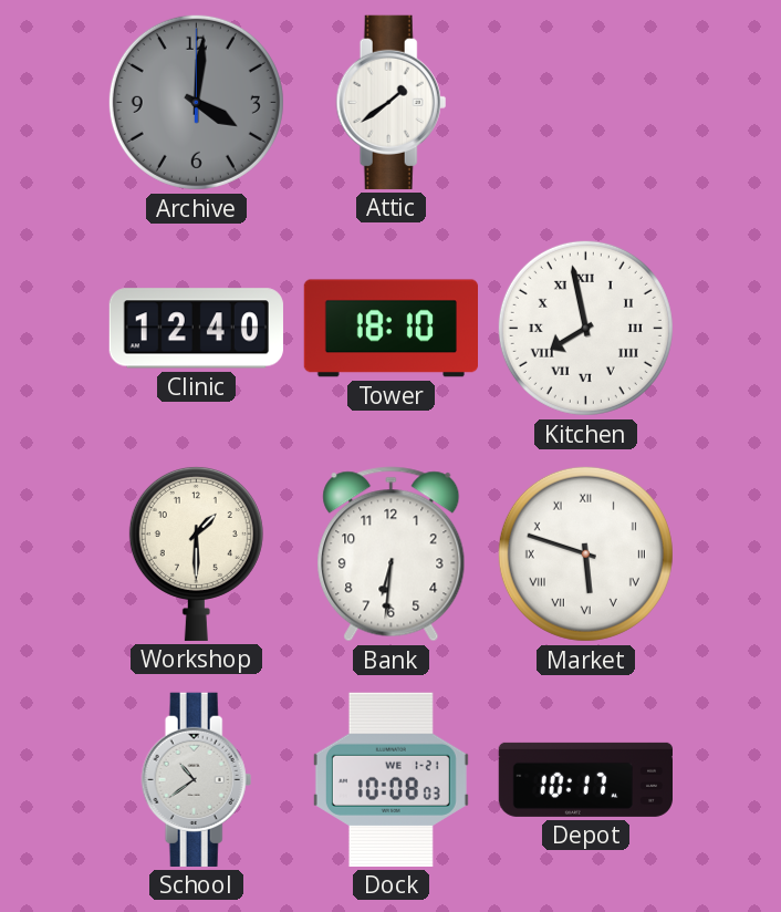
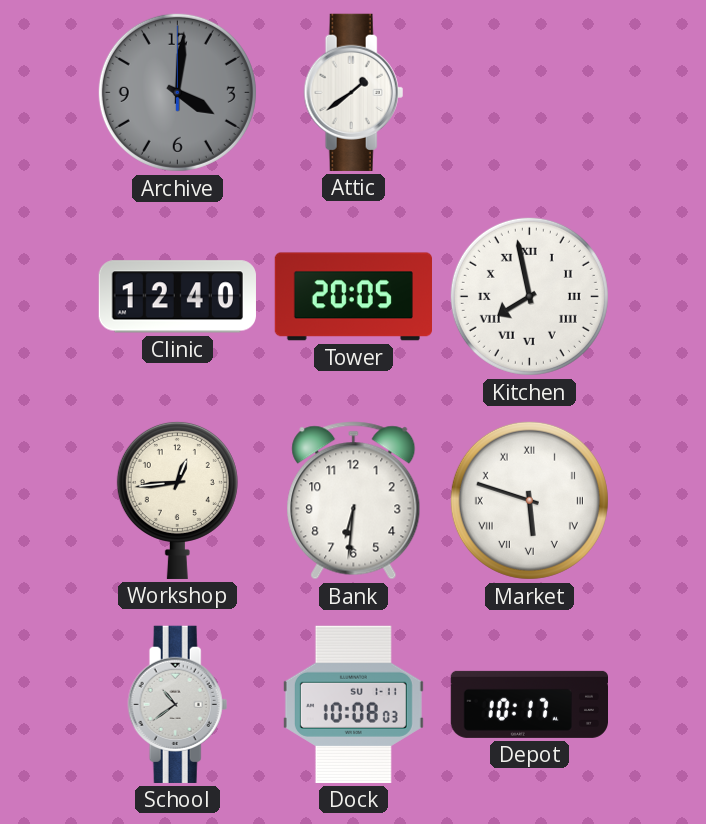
Tower: 18:10 -> 20:05 (353, 297)
Workshop: 1:30 -> 12:44 (177, 500)
Dock date: WE 1-21 -> SU 1-11 (353, 704)
